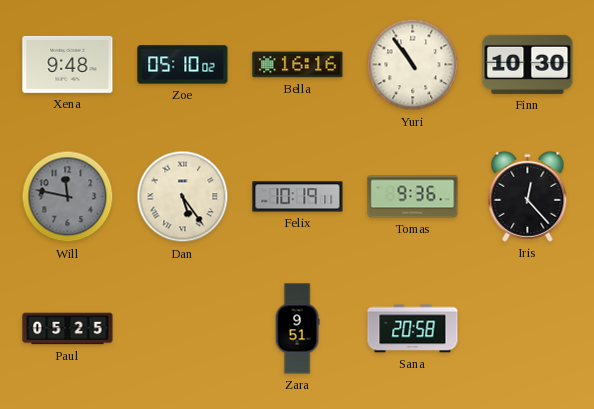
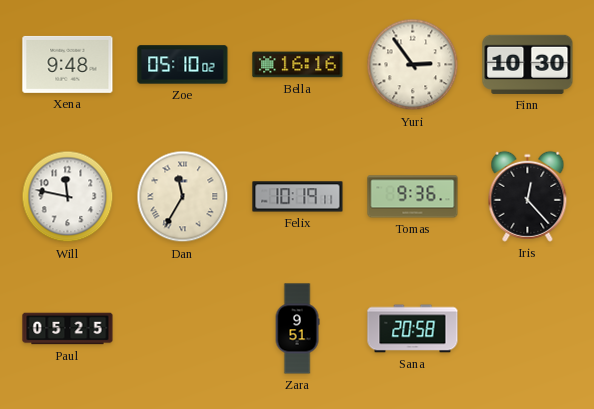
Yuri: 10:54 -> 2:54 (413, 65)
Will dial: grey -> white (68, 197)
Dan: 5:24 -> 11:35 (183, 197)
